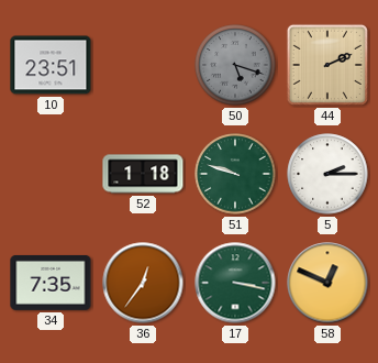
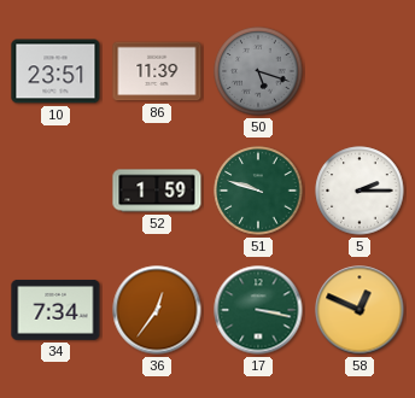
86: none -> 11:39 (157, 71)
44: 2:11 -> none (327, 65)
52: 1:18 -> 1:59 (157, 191)
34: 7:35 -> 7:34 (55, 310)
